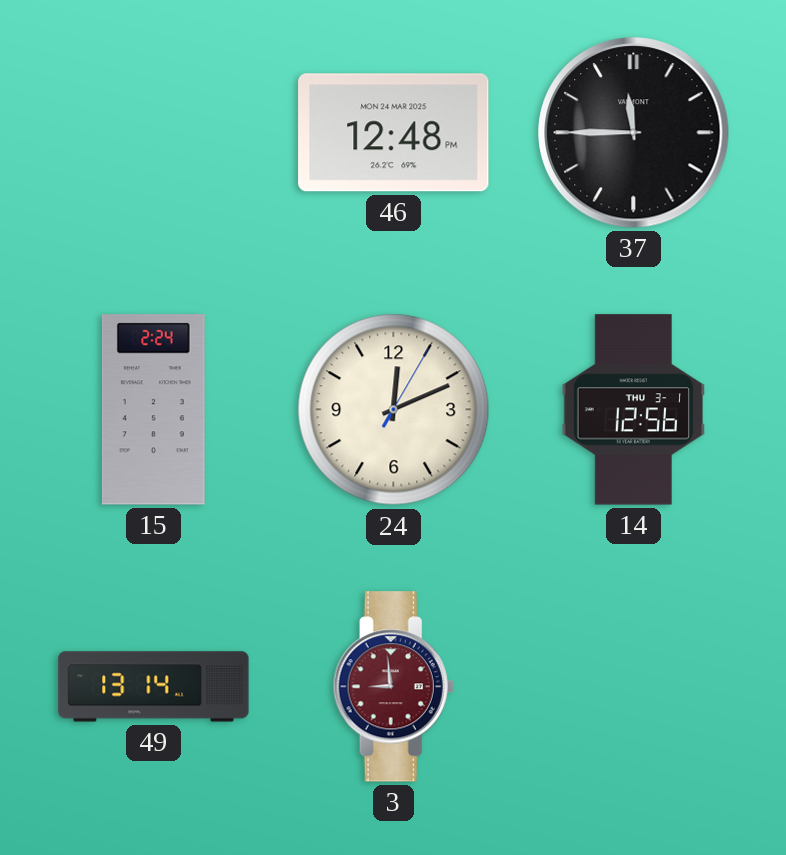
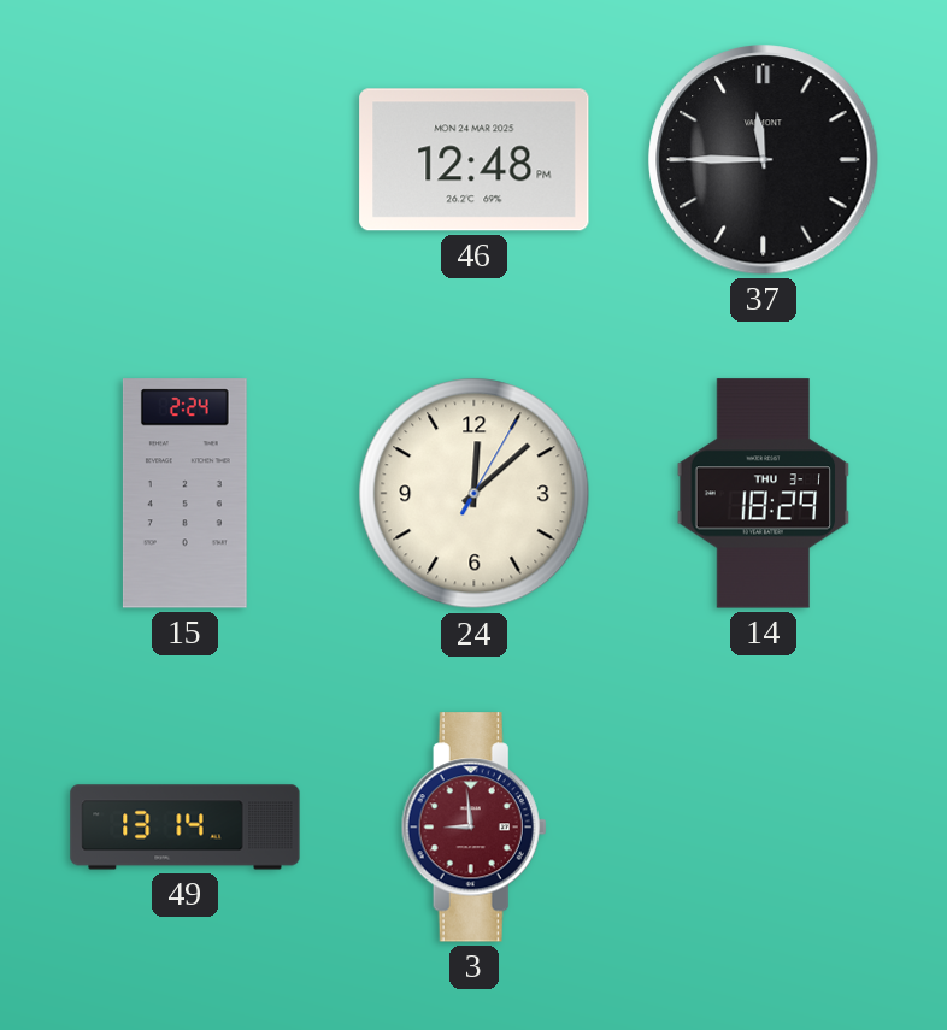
24: 12:11 -> 12:08 (475, 494)
14: 12:56 -> 18:29 (764, 494)
